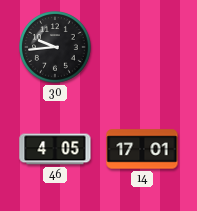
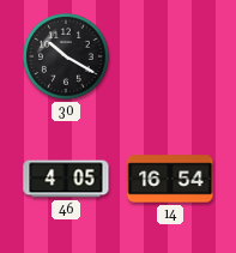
30: 9:44 -> 10:20 (66, 56)
14: 17:01 -> 16:54 (170, 179)
